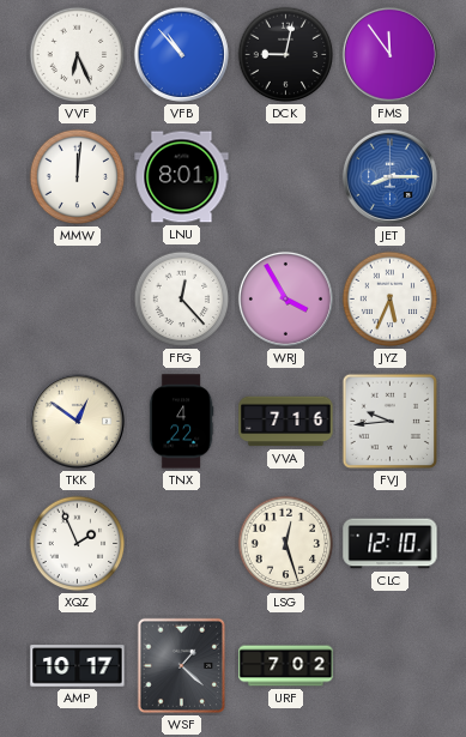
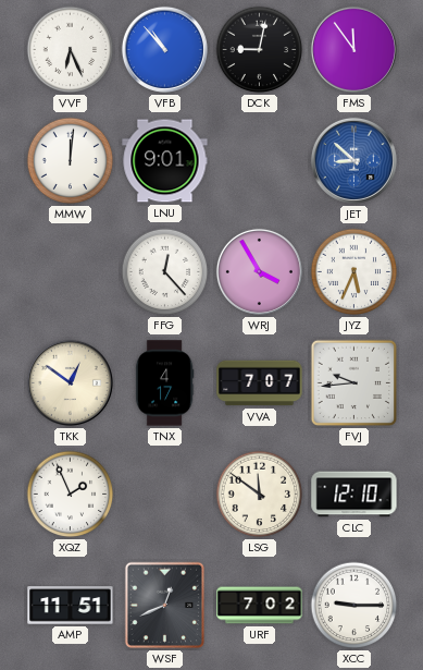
LNU: 8:01 -> 9:01 (165, 161)
JET: 8:15 -> 8:52 (353, 160)
TNX: 4:22 -> 4:17 (164, 383)
VVA: 7:16 -> 7:07 (260, 383)
LSG: 12:27 -> 11:51 (260, 495)
AMP: 10:17 -> 11:51 (71, 606)
WSF: 1:22 -> 12:41 (165, 606)
XCC: none -> 9:15 (354, 606)
